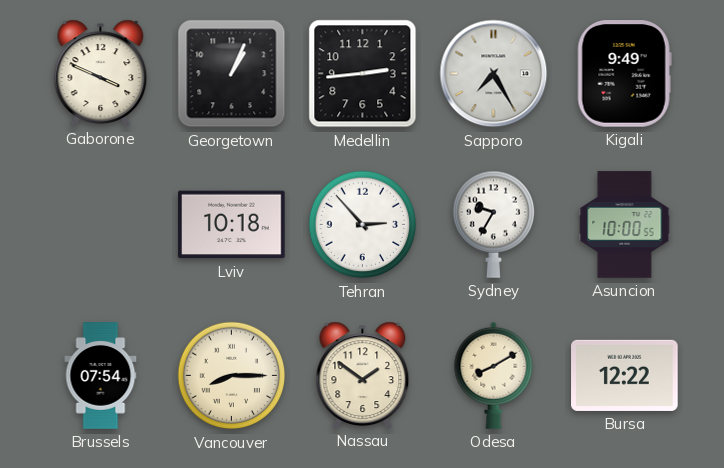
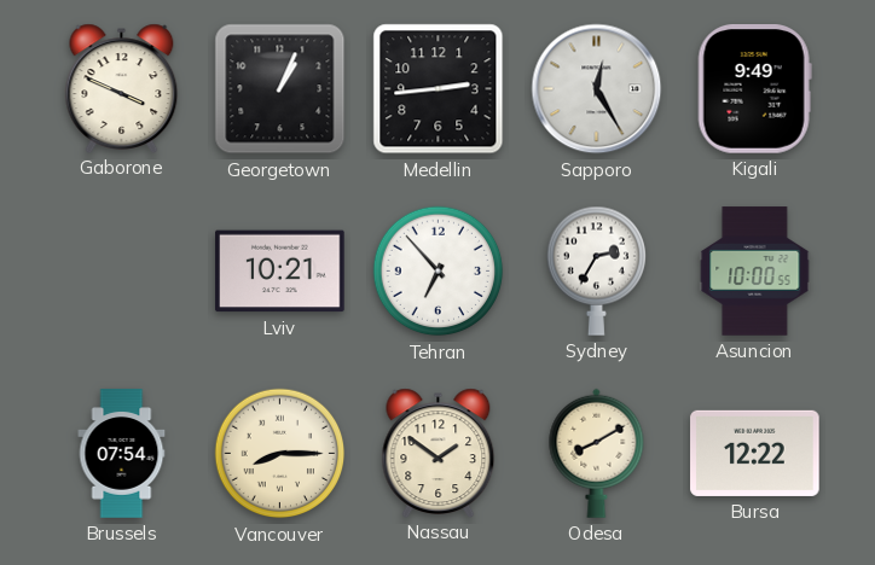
Sapporo: 7:25 -> 12:25 (597, 89)
Lviv: 10:18 -> 10:21 (280, 272)
Tehran: 2:53 -> 6:53 (439, 272)
Sydney: 9:35 -> 2:35 (596, 270)
